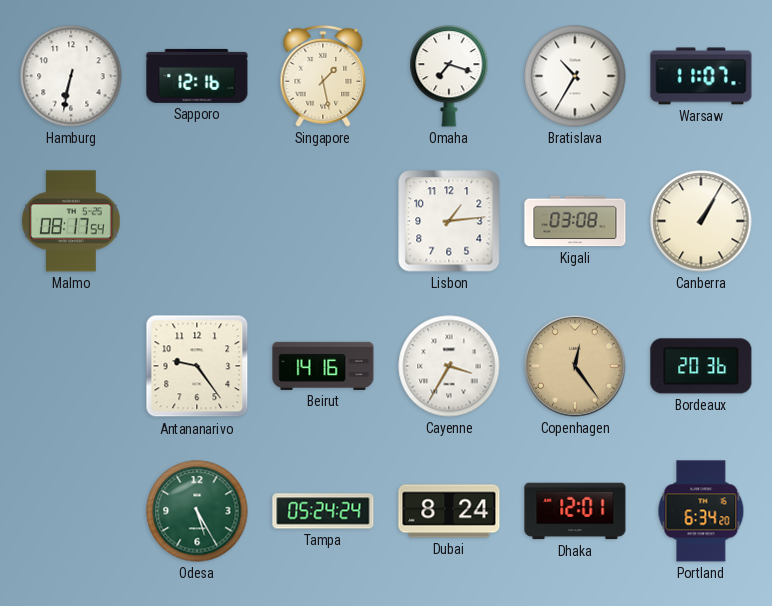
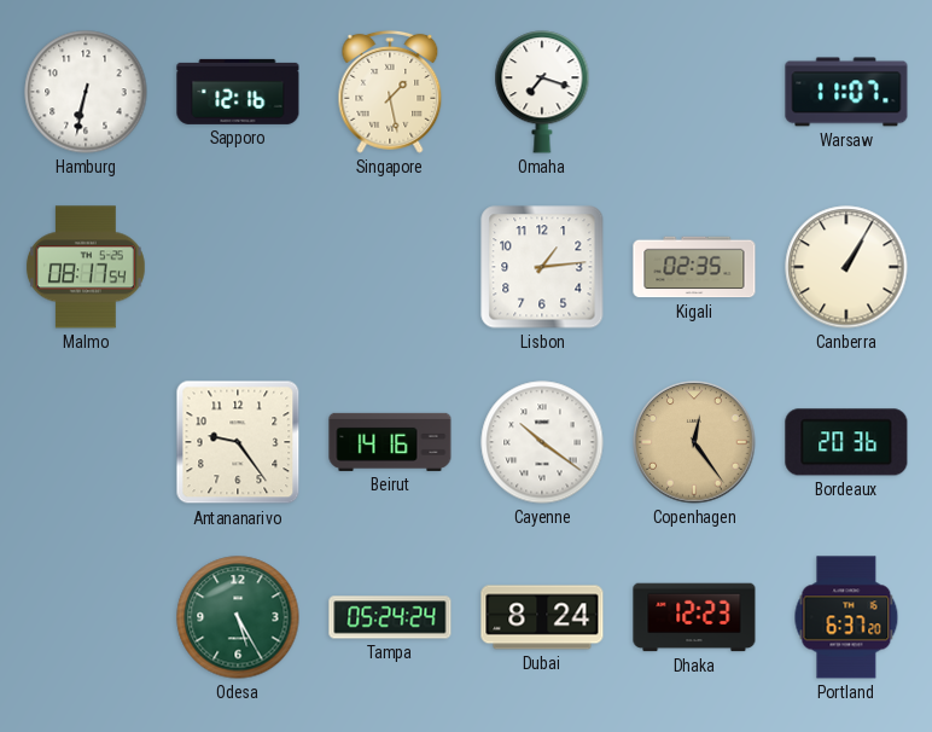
Bratislava: 10:35 -> none (575, 76)
Kigali: 03:08 -> 02:35 (694, 267)
Cayenne: 3:35 -> 10:21 (542, 442)
Dhaka: 12:01 -> 12:23 (694, 617)
Portland: 6:34 -> 6:37 (846, 617)
